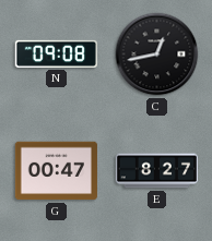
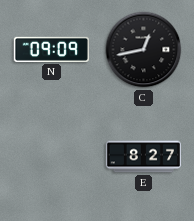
N: 09:08 -> 09:09 (51, 49)
G: 00:47 -> none (56, 171)
